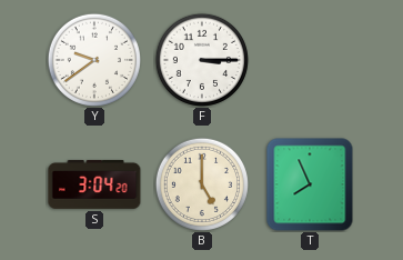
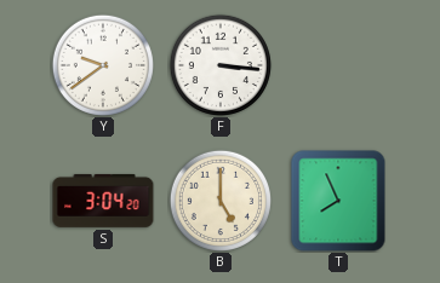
F: 3:15 -> 3:16 (221, 65)
